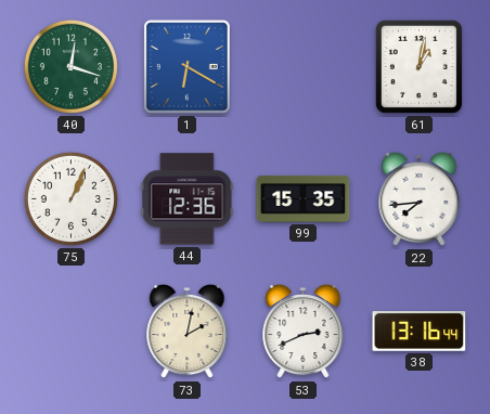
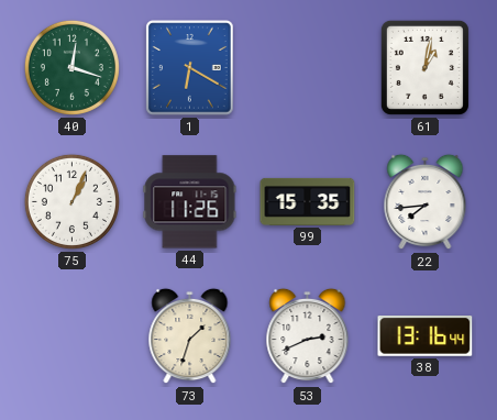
44: 12:36 -> 11:26 (190, 202)
73: 2:02 -> 1:33 (190, 336)
